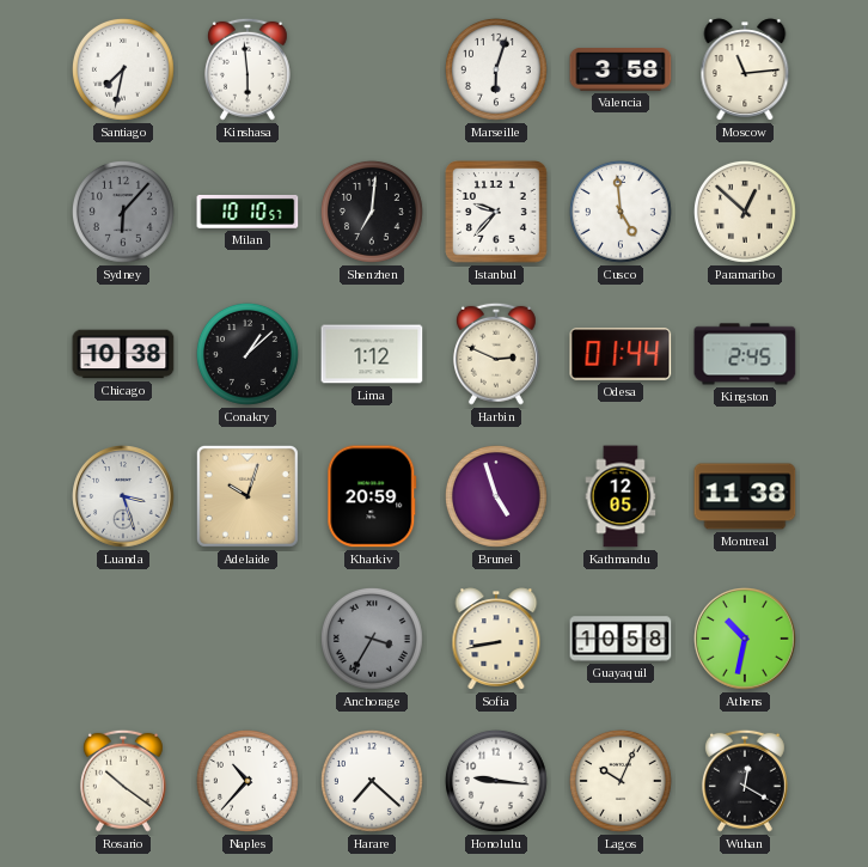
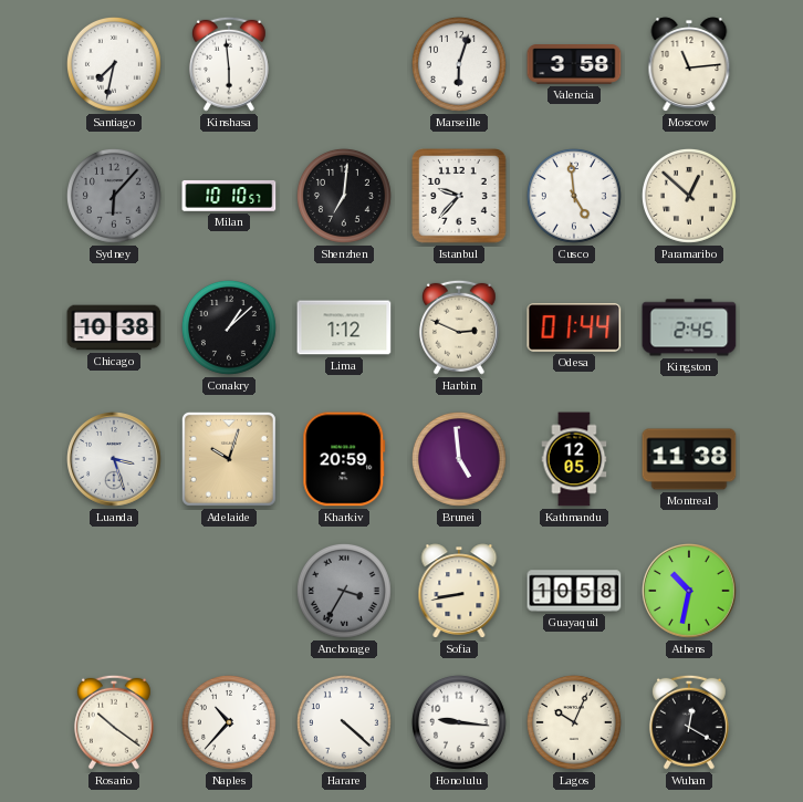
Brunei: 4:57 -> 4:59 (459, 459)
Harare: 7:22 -> 4:22 (344, 722)
